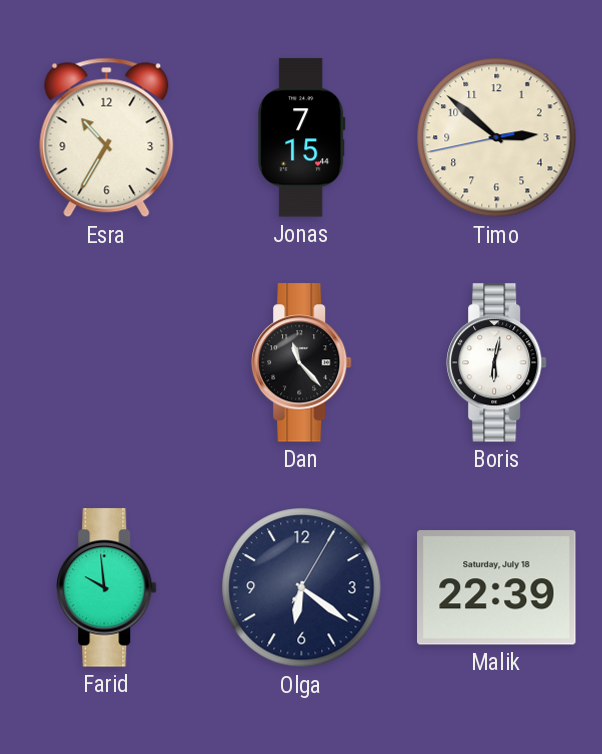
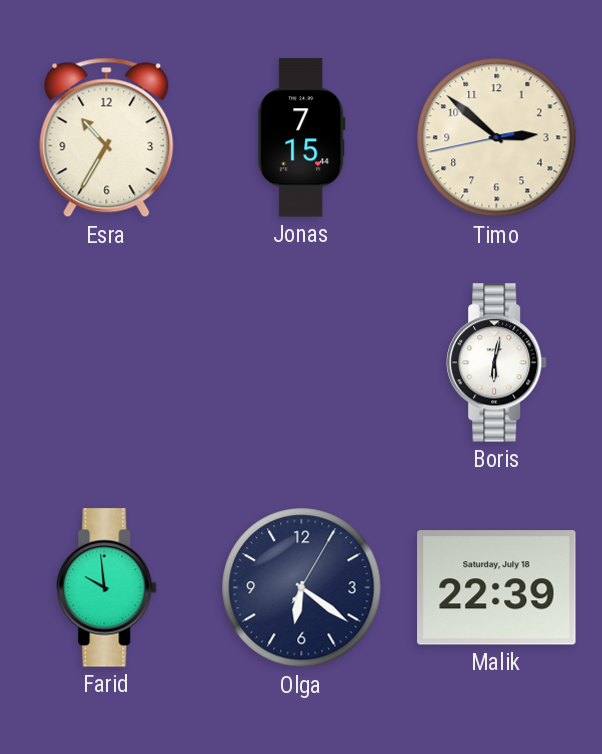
Dan: 11:23 -> none (302, 363)
